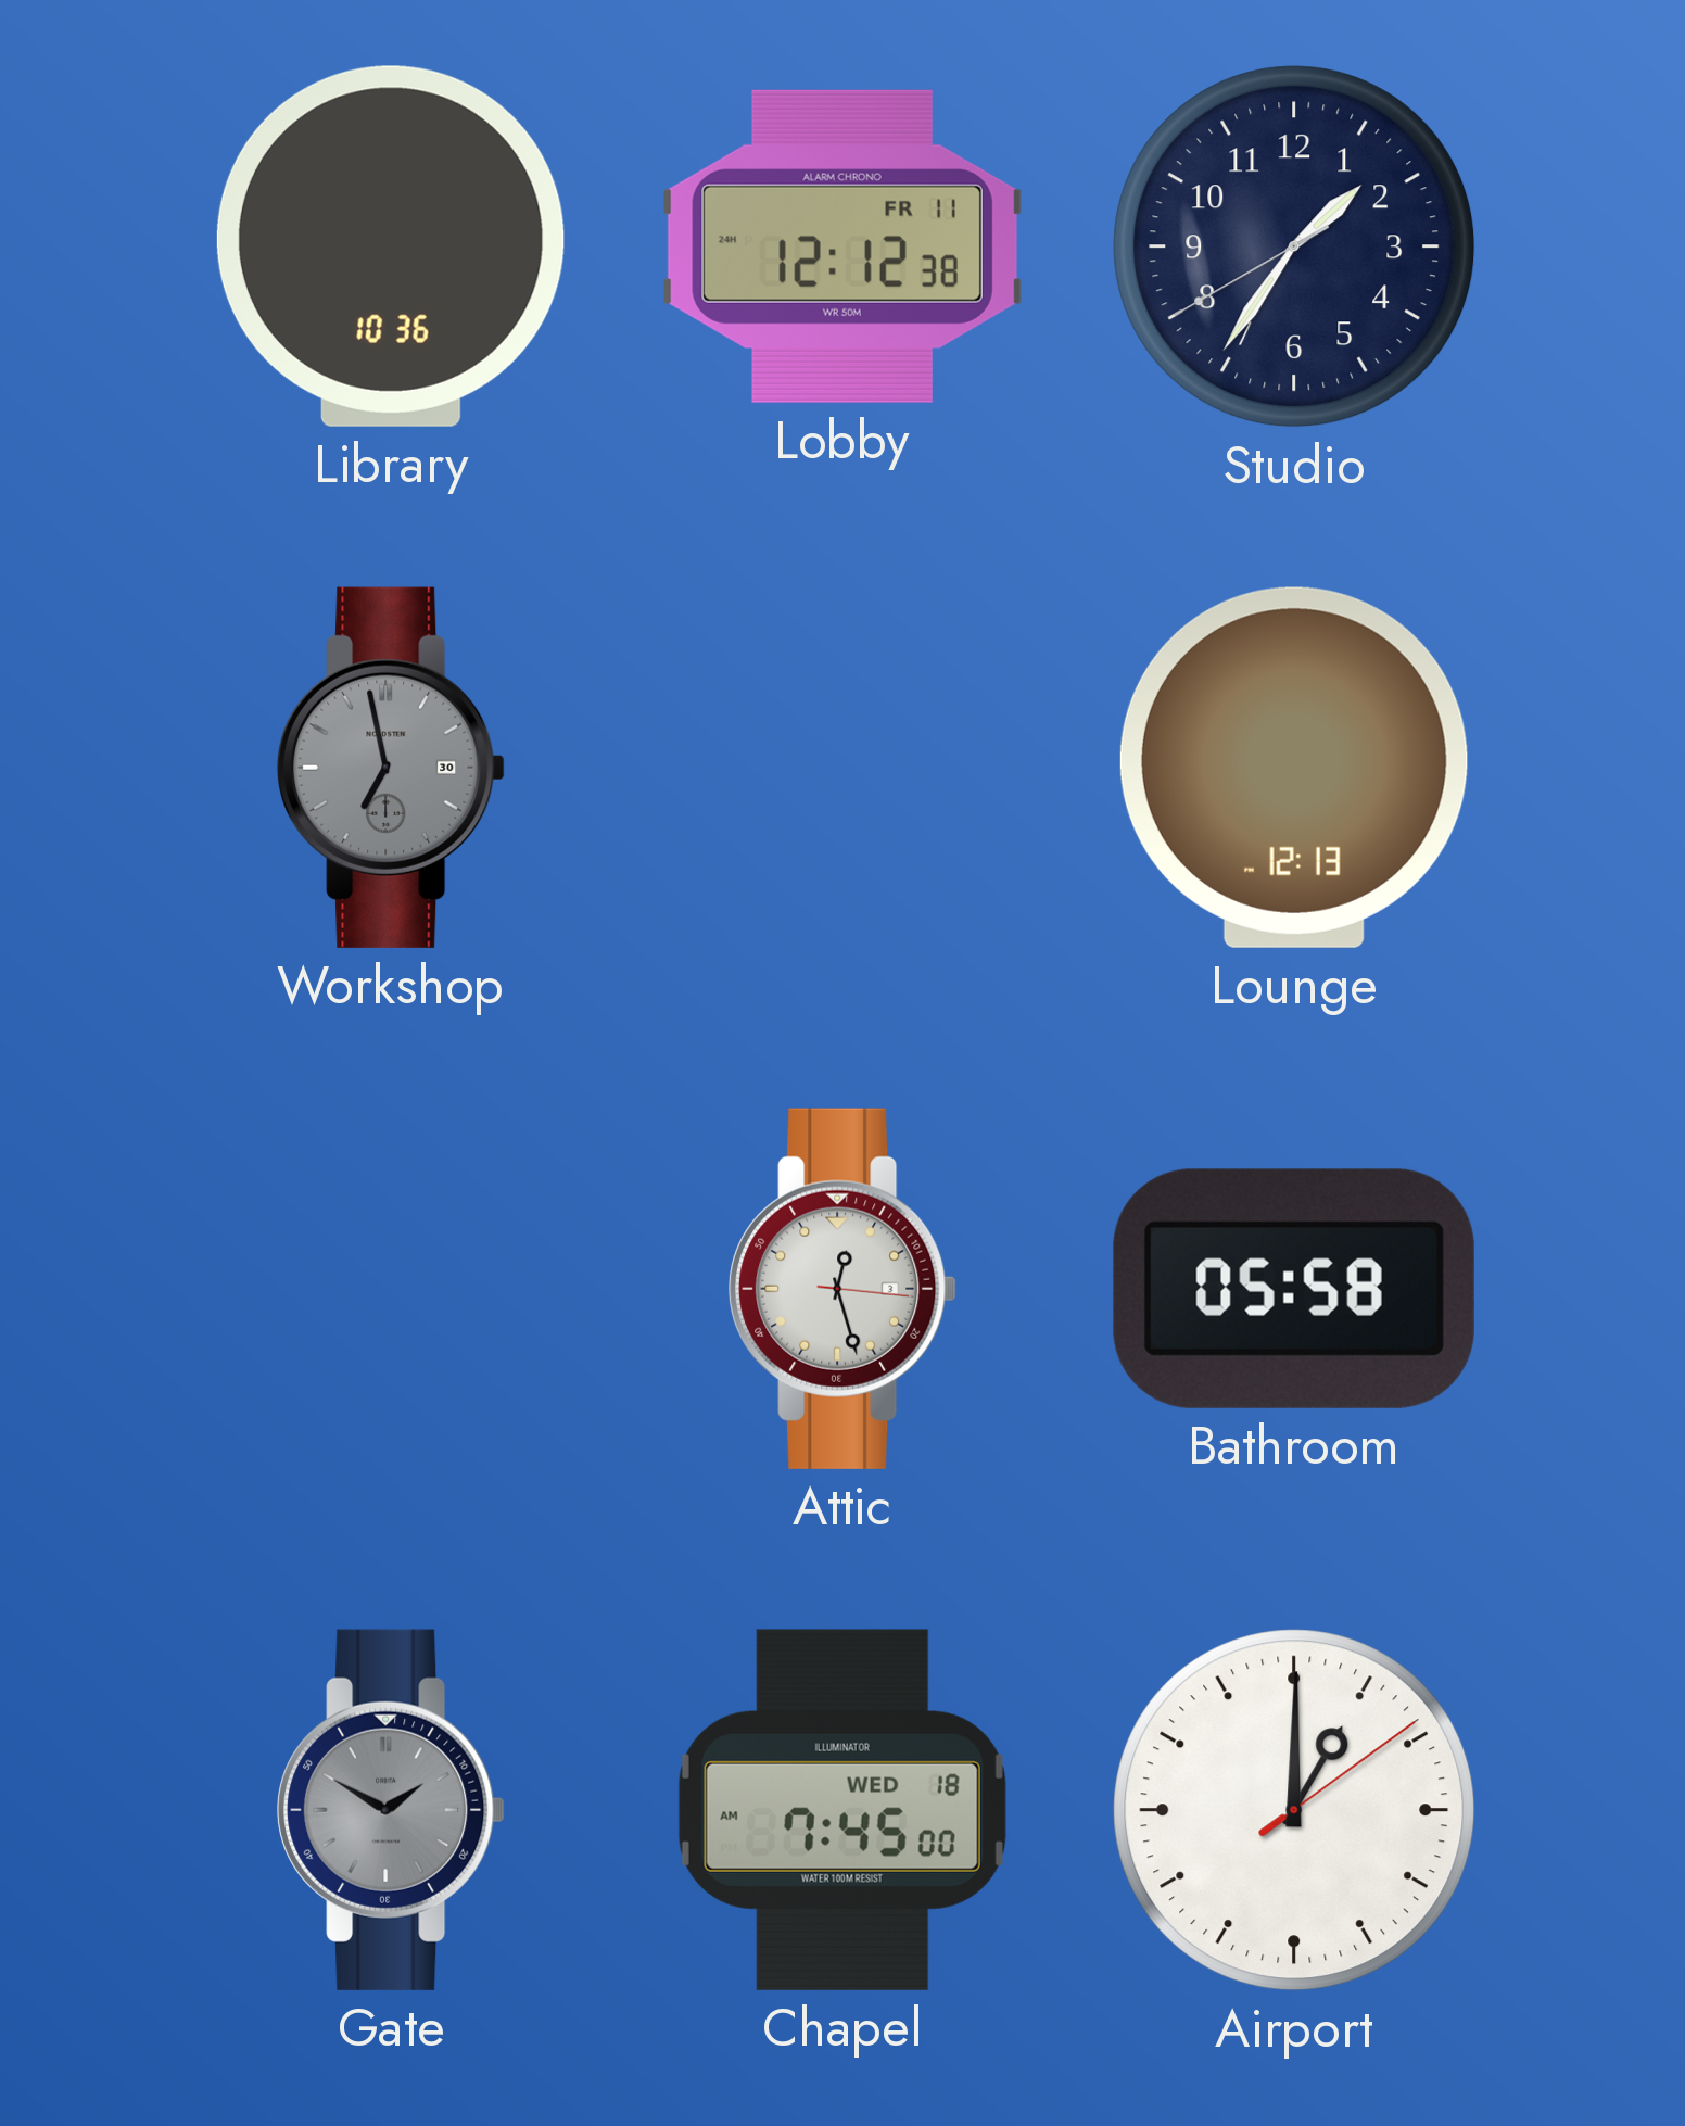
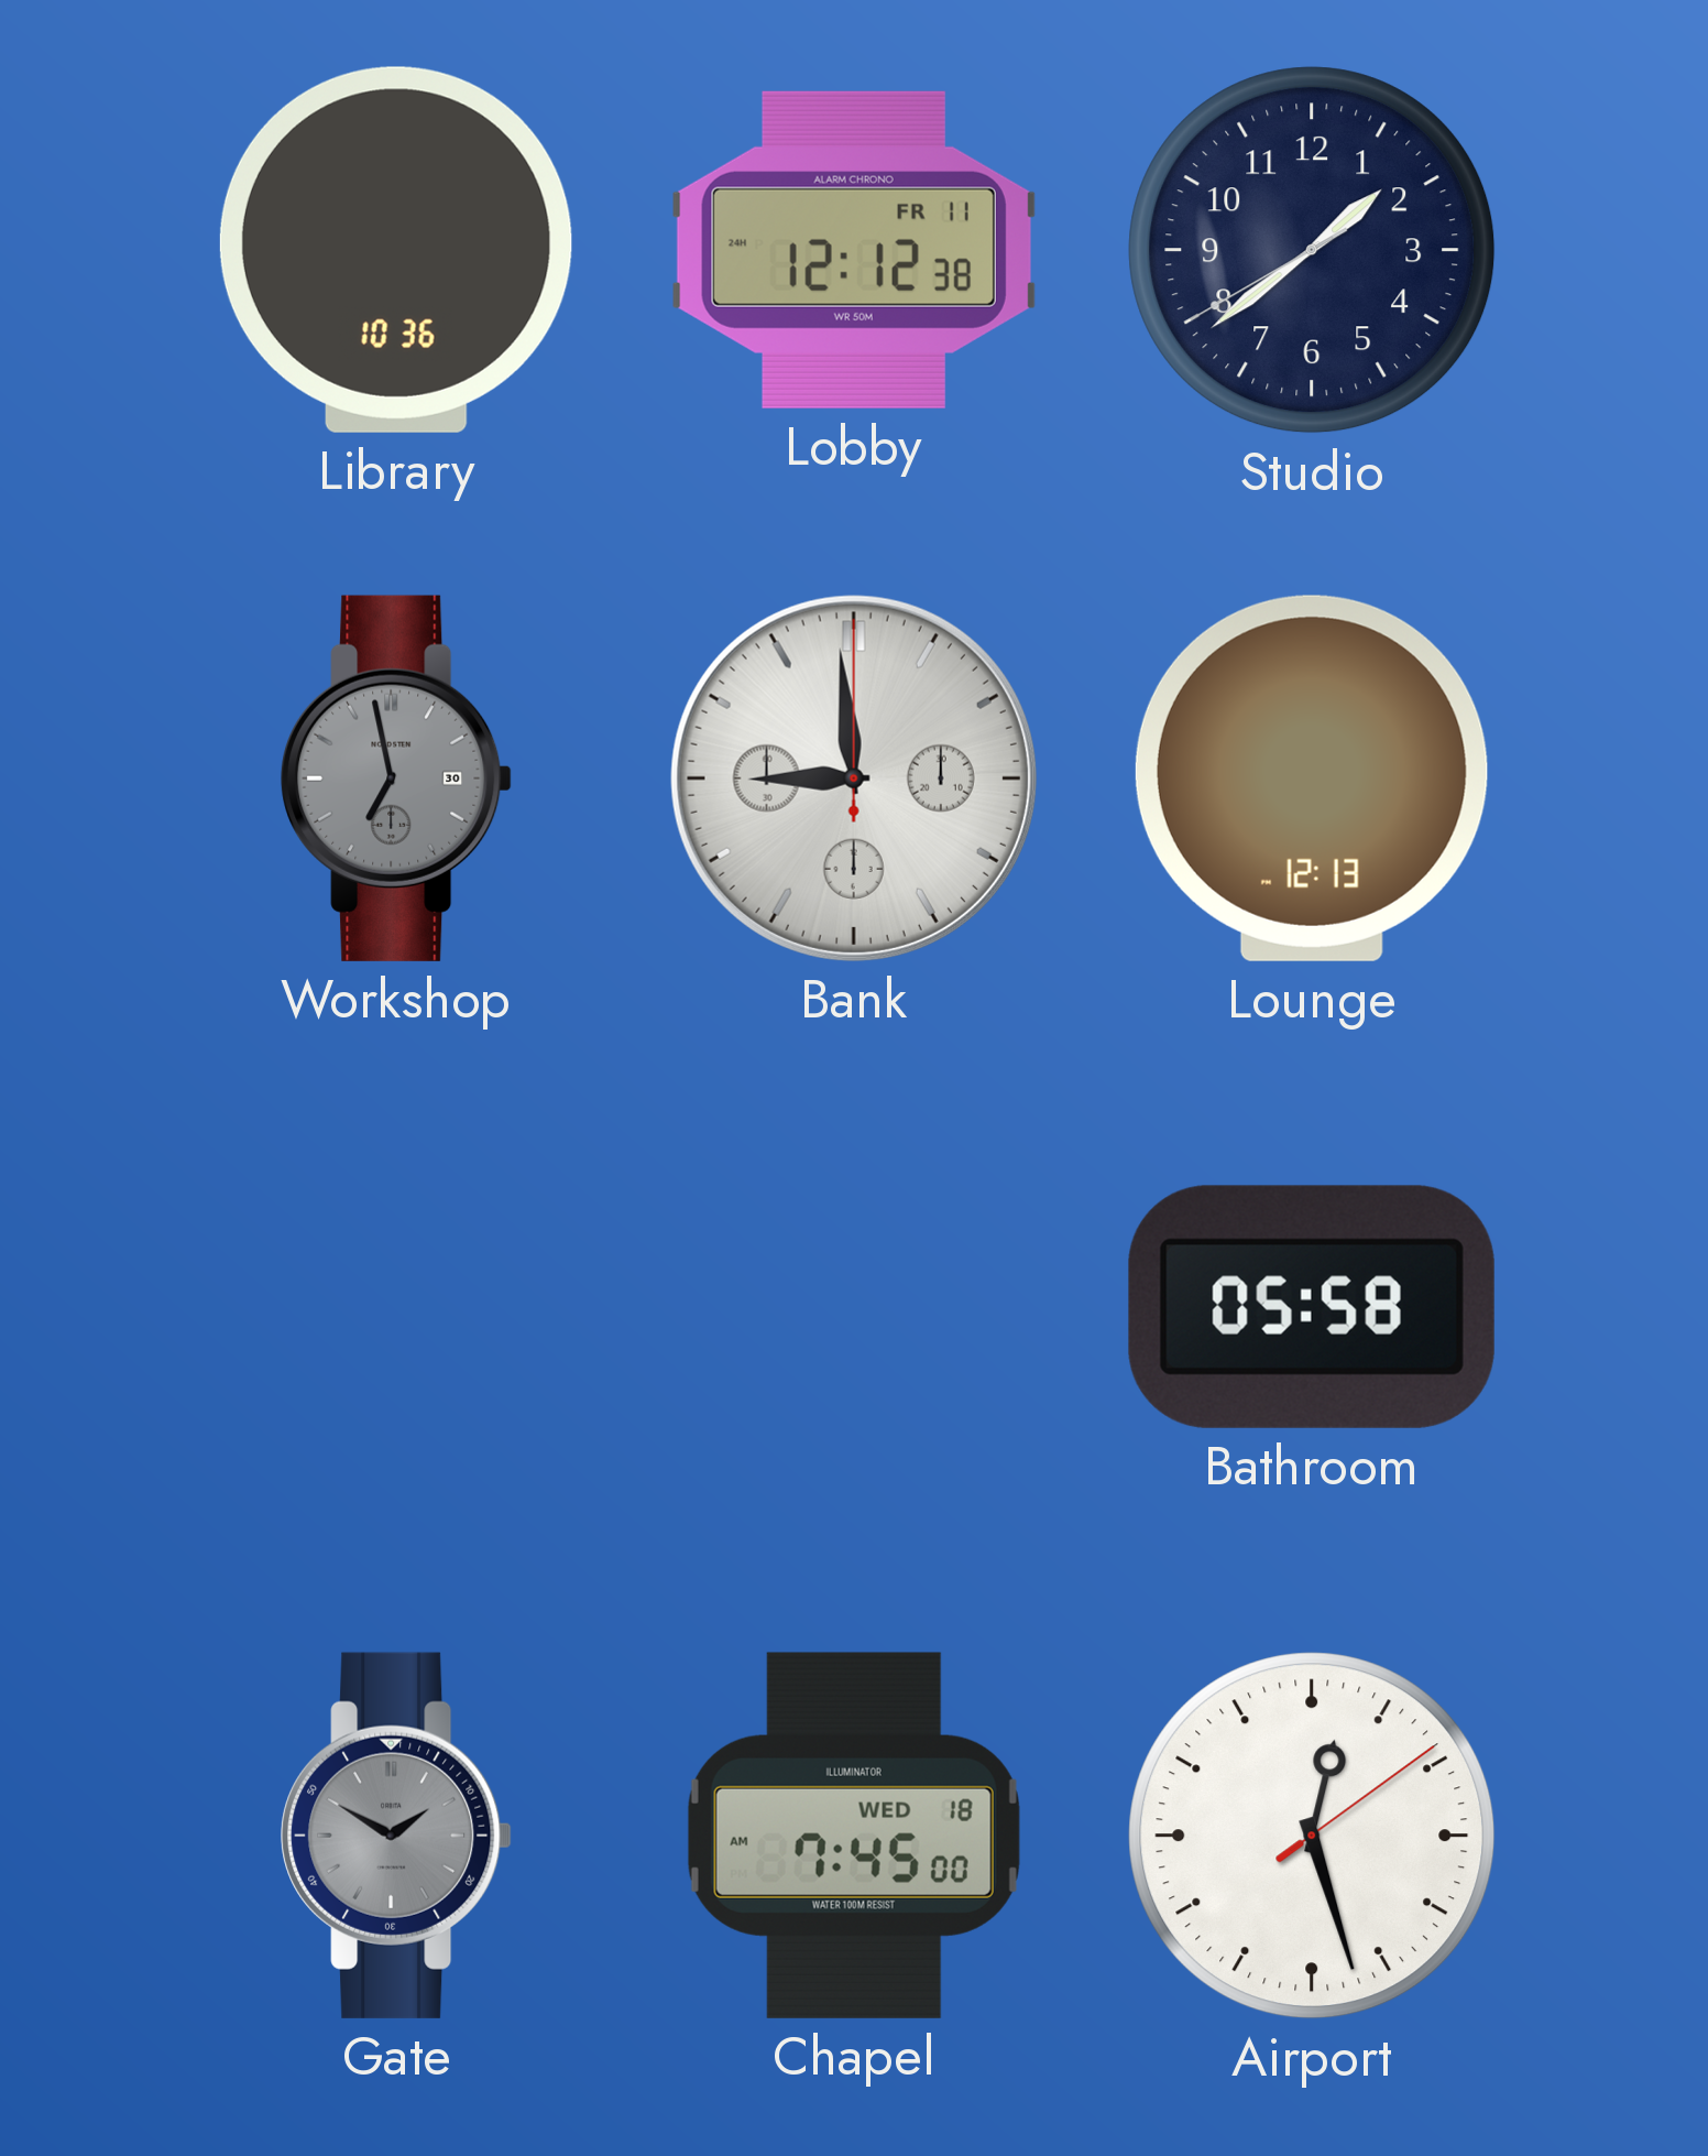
Studio: 1:35 -> 1:38 (1312, 250)
Bank: none -> 8:59 (854, 778)
Attic: 12:27 -> none (842, 1289)
Airport: 1:00 -> 12:27 (1312, 1836)
